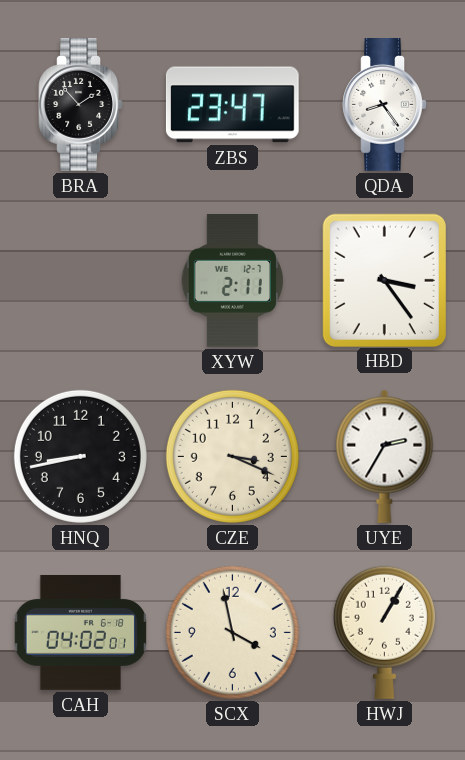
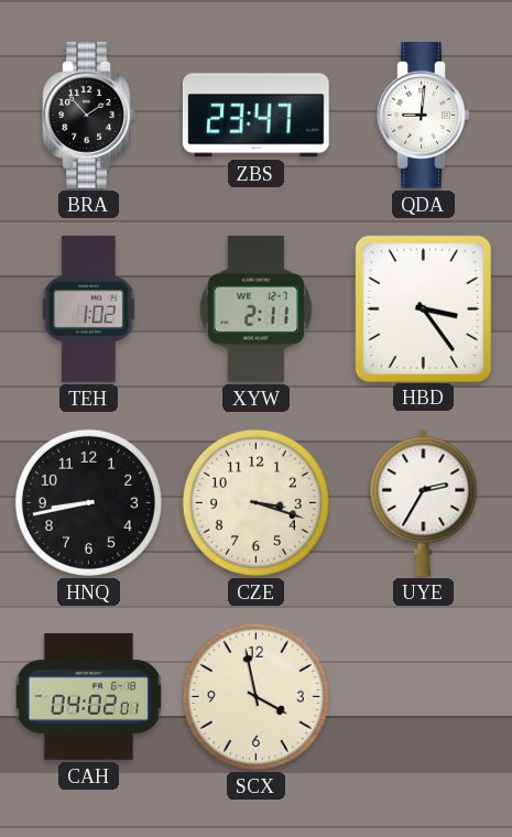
QDA: 8:24 -> 9:01 (424, 116)
TEH: none -> 1:02 (88, 309)
CZE: 3:19 -> 3:18 (255, 502)
HWJ: 1:05 -> none (384, 632)
